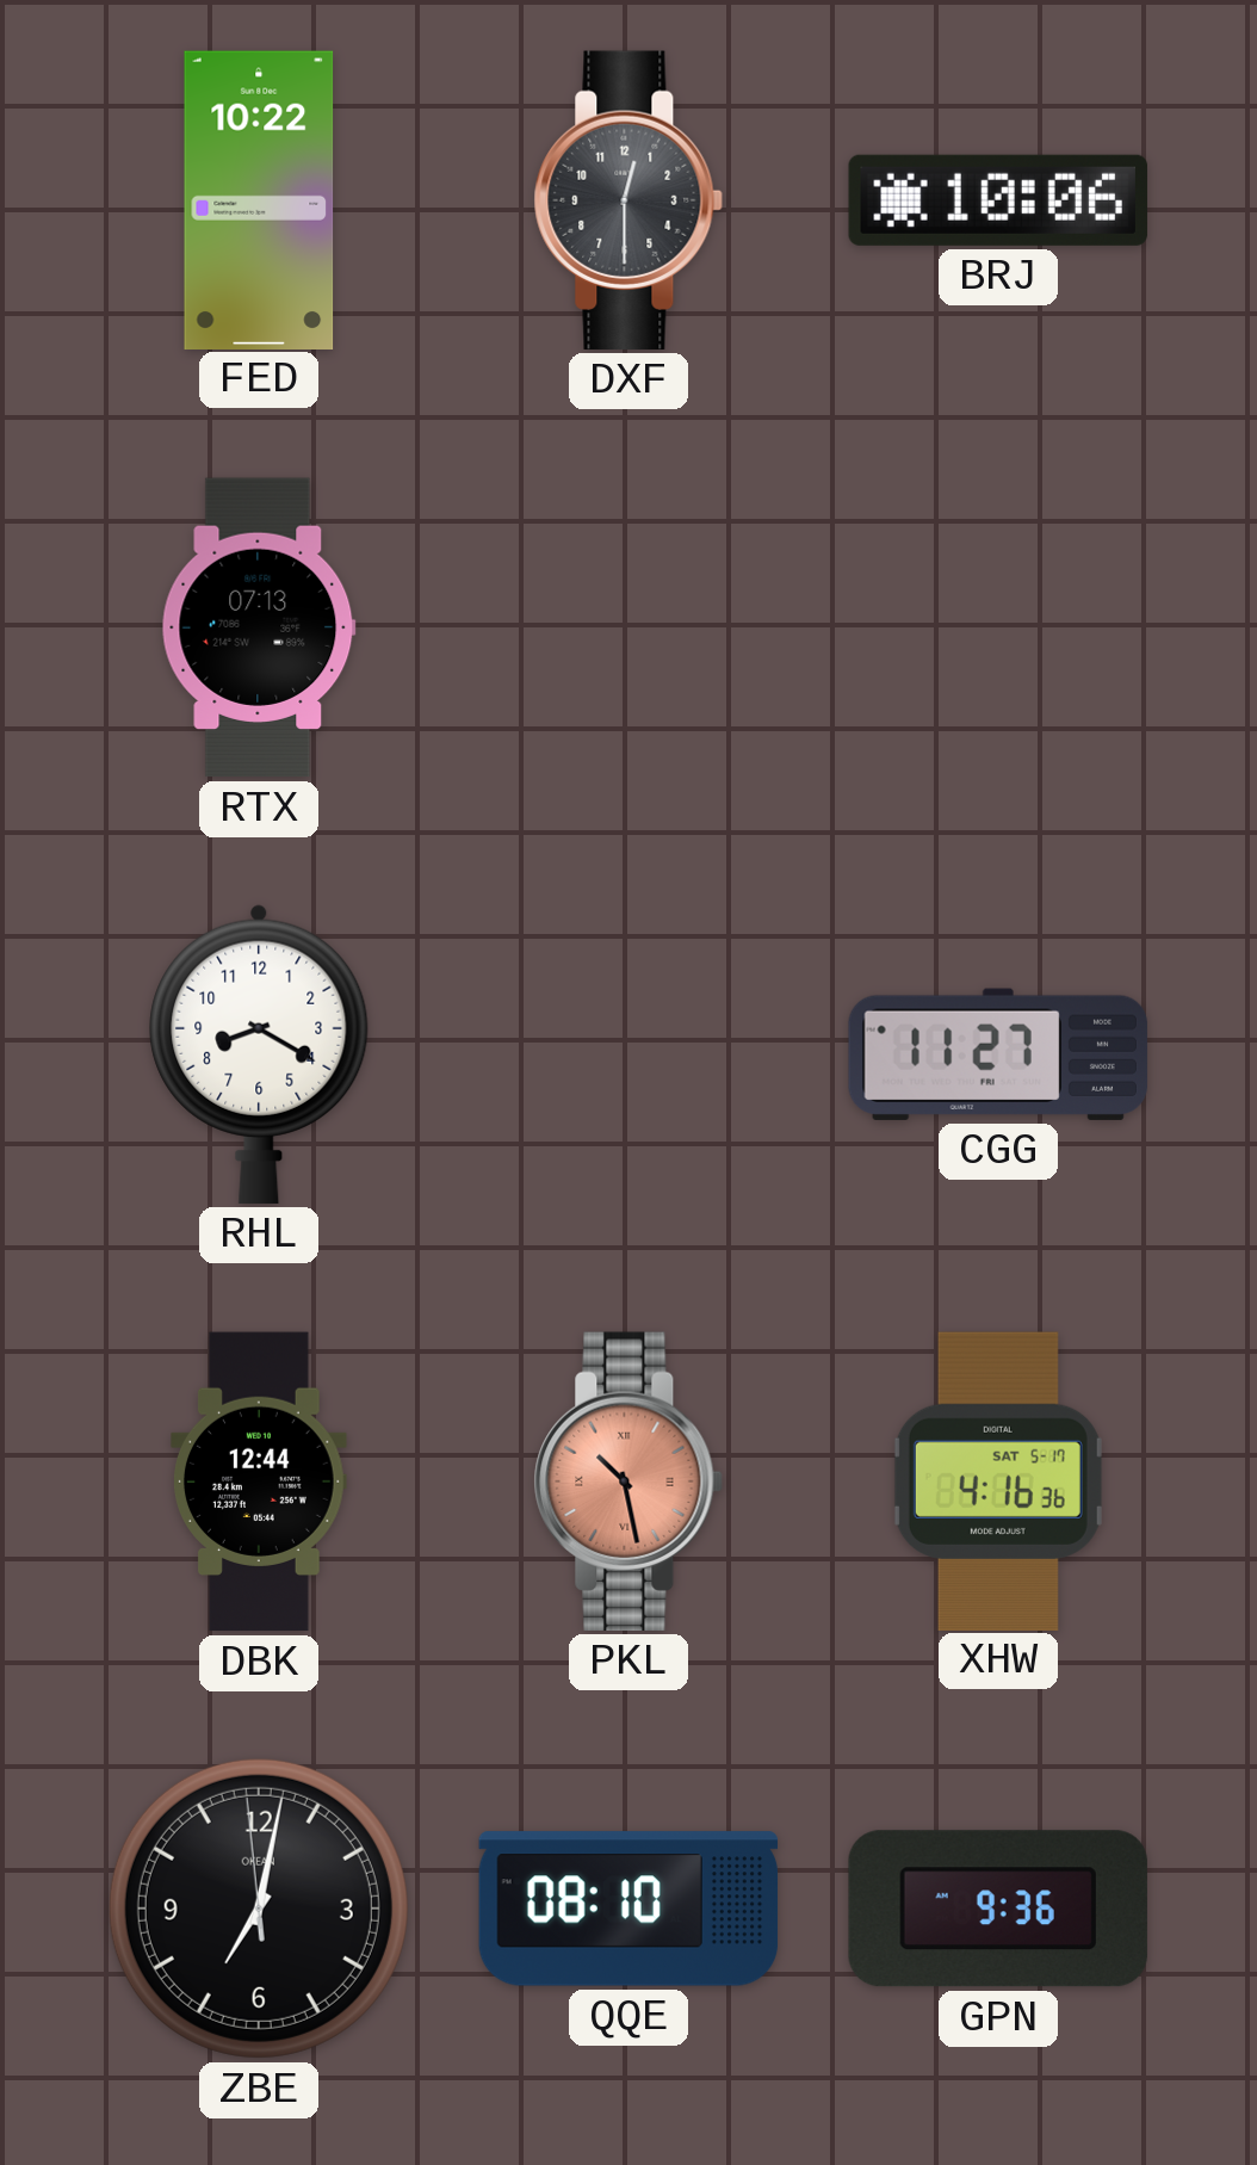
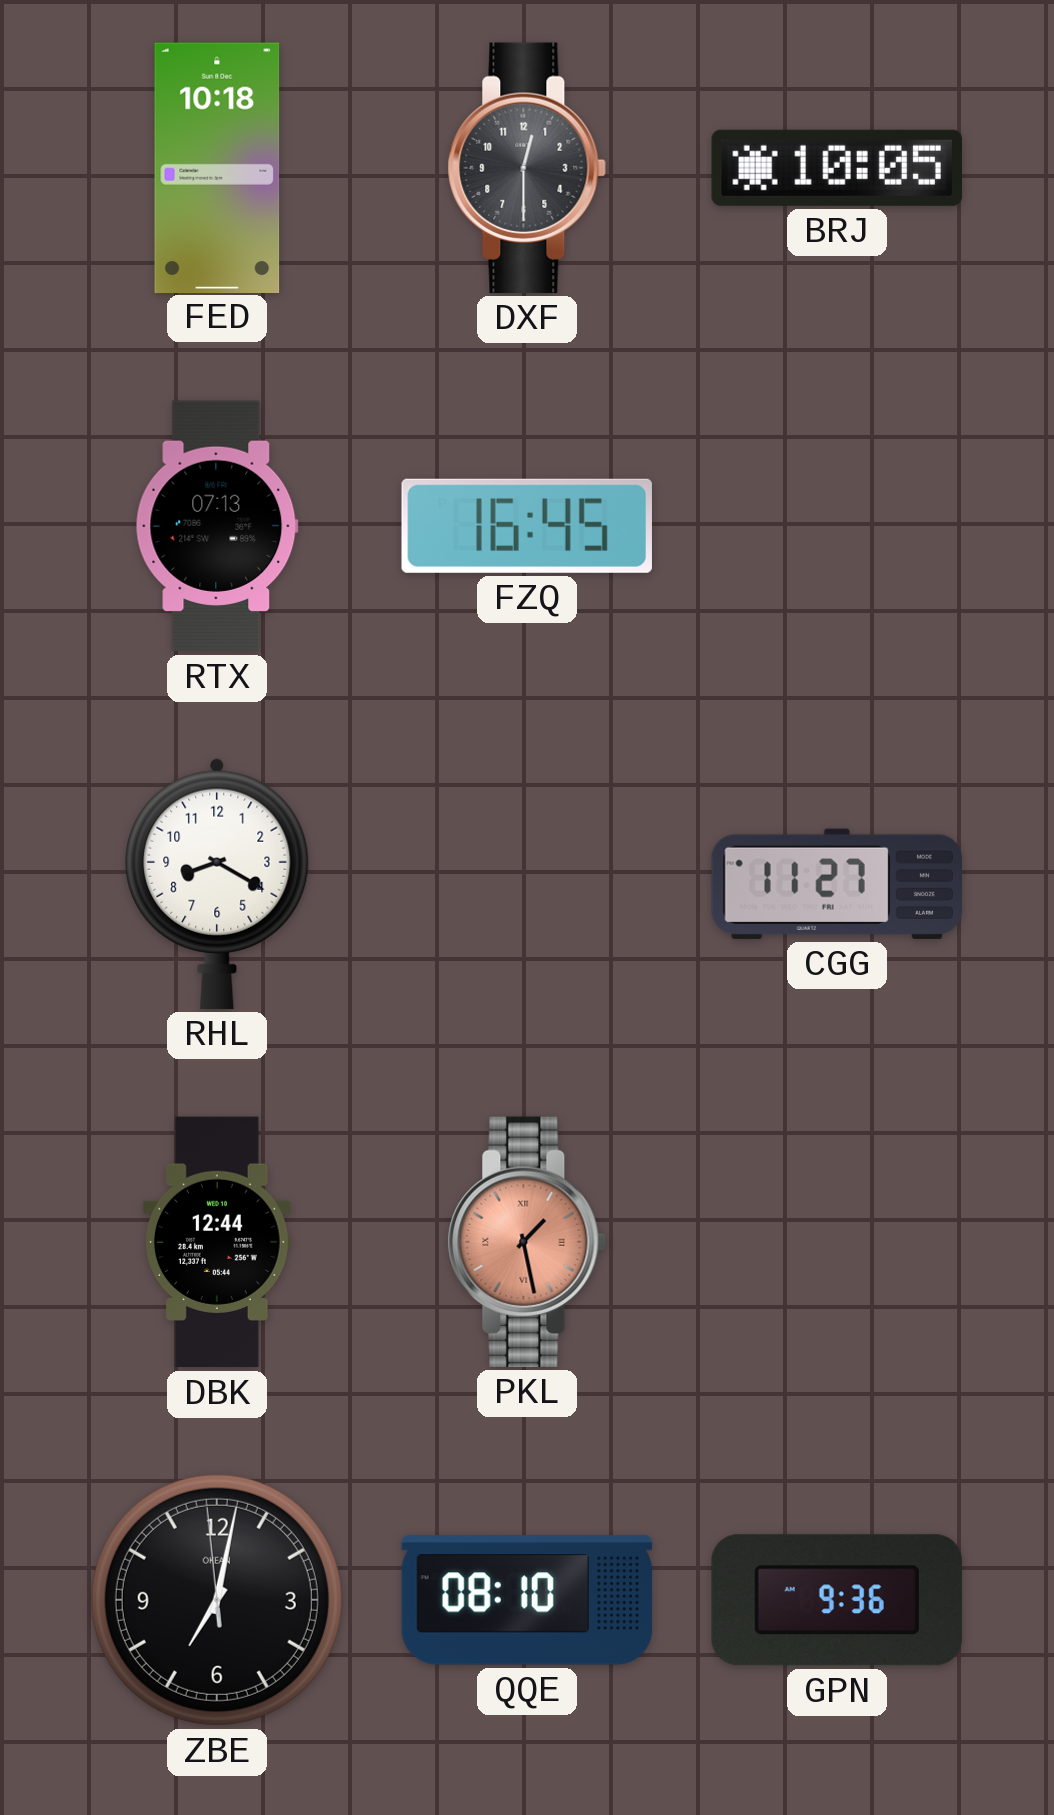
FED: 10:22 -> 10:18 (217, 167)
BRJ: 10:06 -> 10:05 (837, 168)
FZQ: none -> 16:45 (527, 526)
PKL: 10:28 -> 1:28 (527, 1242)
XHW: 4:16 -> none (998, 1480)
